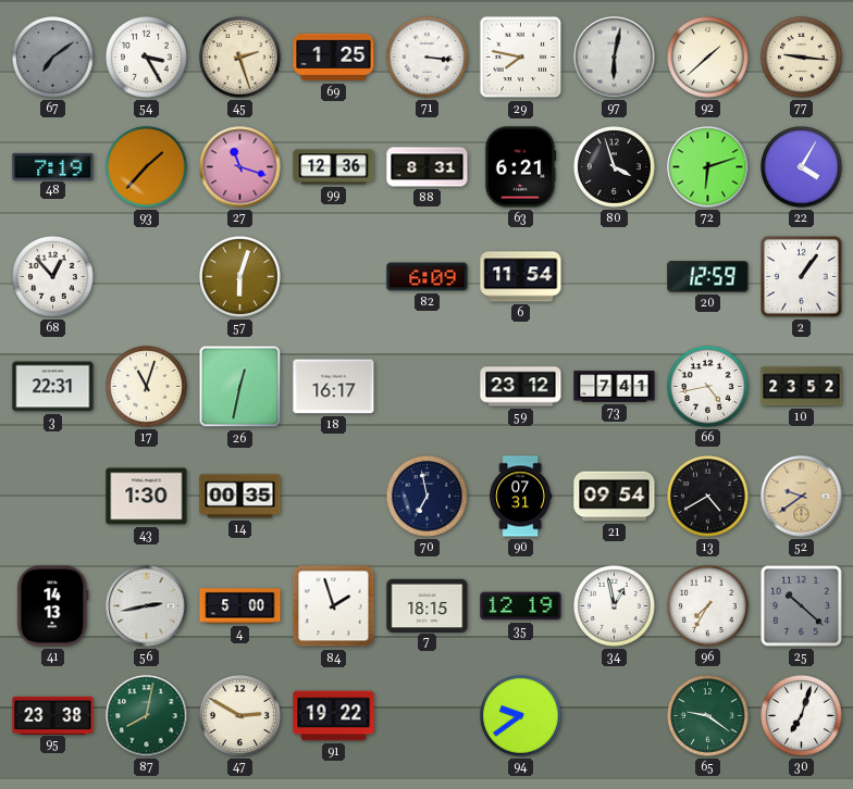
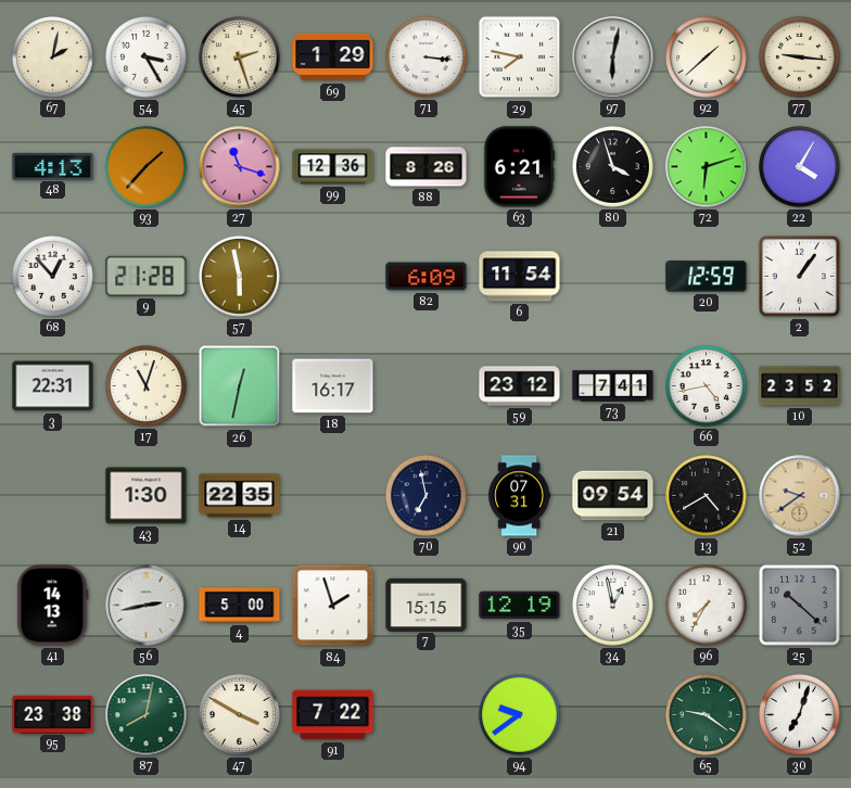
67: 7:09 -> 2:02 (53, 58)
67 dial: grey -> cream (53, 58)
69: 1:25 -> 1:29 (333, 58)
48: 7:19 -> 4:13 (53, 166)
88: 8:31 -> 8:26 (427, 167)
9: none -> 21:28 (147, 276)
57: 6:03 -> 5:58 (240, 277)
14: 00:35 -> 22:35 (240, 496)
7: 18:15 -> 15:15 (427, 605)
47: 2:50 -> 3:50 (240, 715)
91: 19:22 -> 7:22 (333, 715)
